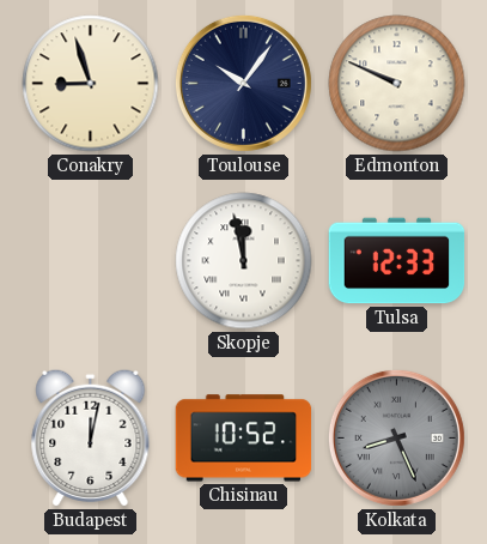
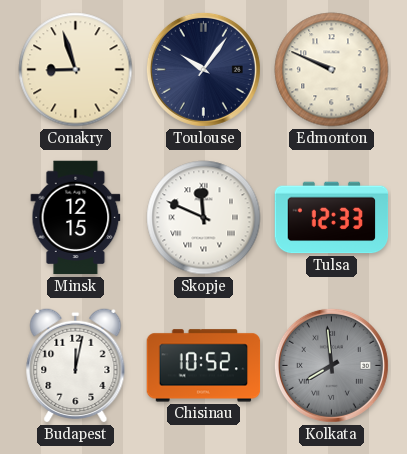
Minsk: none -> 12:15 (76, 218)
Skopje: 11:58 -> 11:49 (204, 218)
Kolkata: 8:26 -> 7:59 (331, 365)
